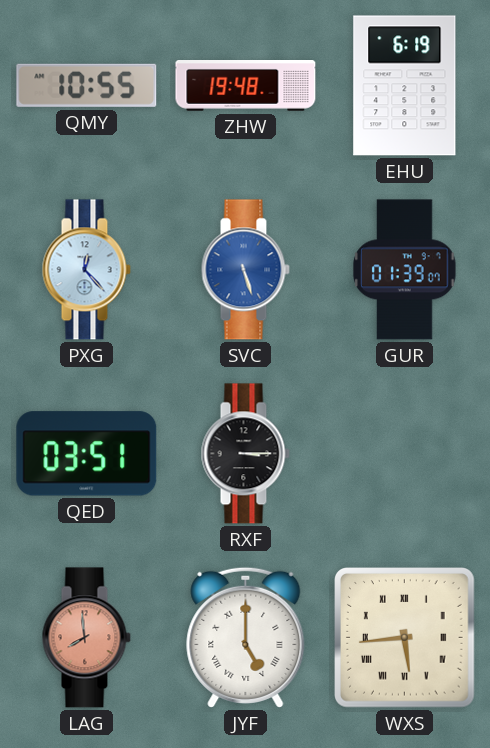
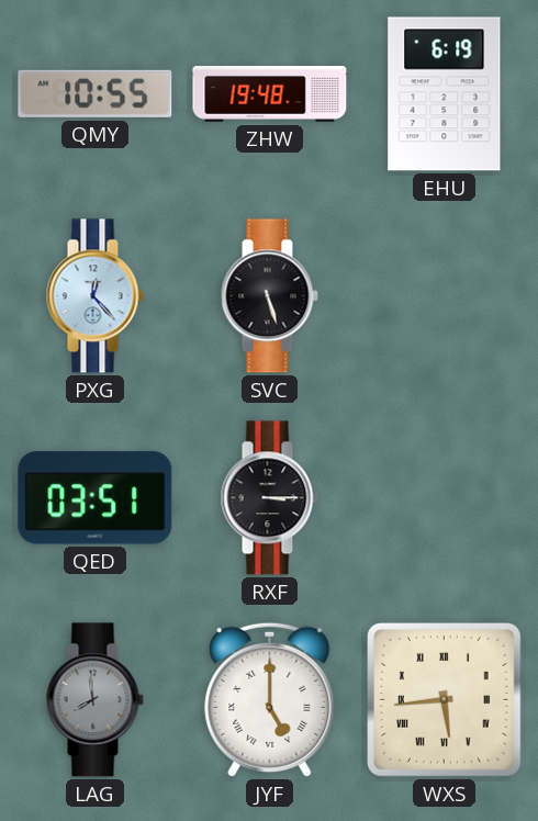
SVC dial: blue -> black (269, 296)
GUR: 01:39 -> none (405, 270)
LAG dial: salmon -> grey (94, 700)
